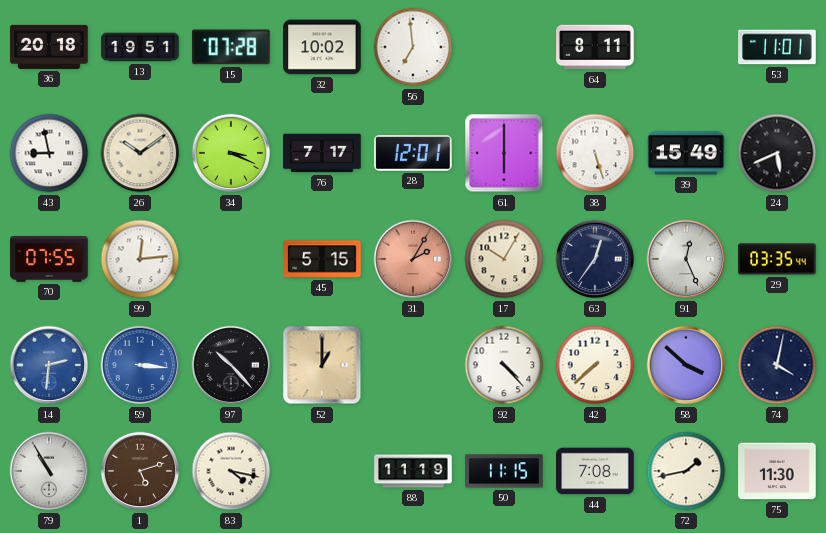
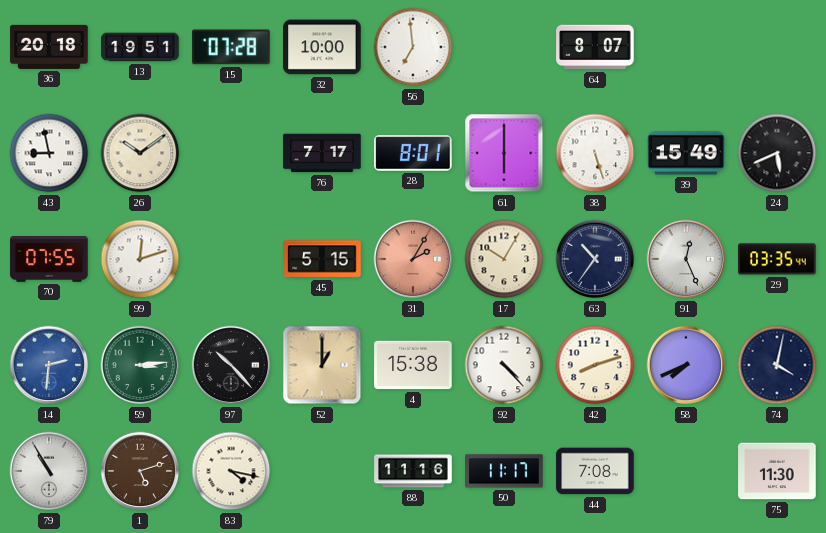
32: 10:02 -> 10:00 (322, 47)
64: 8:11 -> 8:07 (595, 47)
53: 11:01 -> none (777, 47)
34: 3:19 -> none (231, 153)
28: 12:01 -> 8:01 (413, 153)
99: 12:14 -> 12:12 (140, 259)
63: 12:36 -> 10:36 (595, 259)
59: 3:16 -> 3:14 (140, 365)
59 dial: blue -> green (140, 365)
4: none -> 15:38 (413, 365)
42: 7:38 -> 8:12 (595, 365)
58: 3:52 -> 7:41 (686, 365)
88: 11:19 -> 11:16 (413, 471)
50: 11:15 -> 11:17 (504, 471)
72: 1:43 -> none (686, 471)
